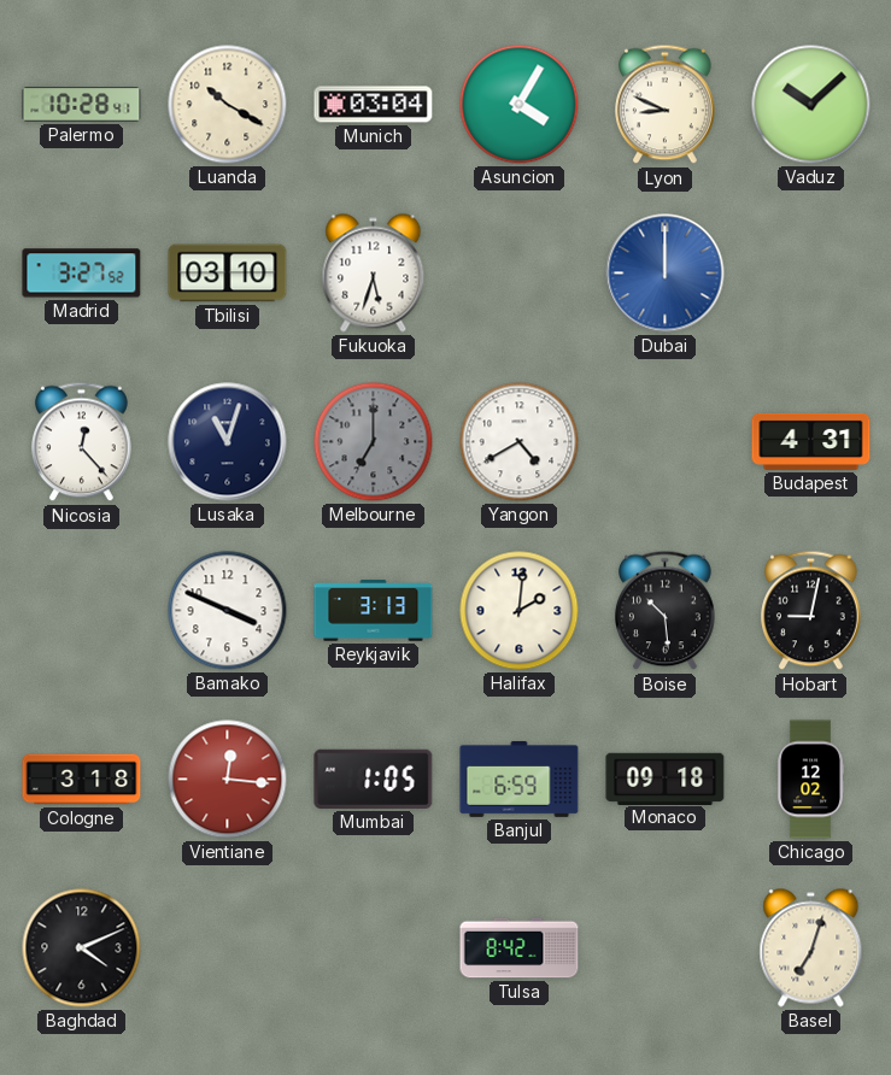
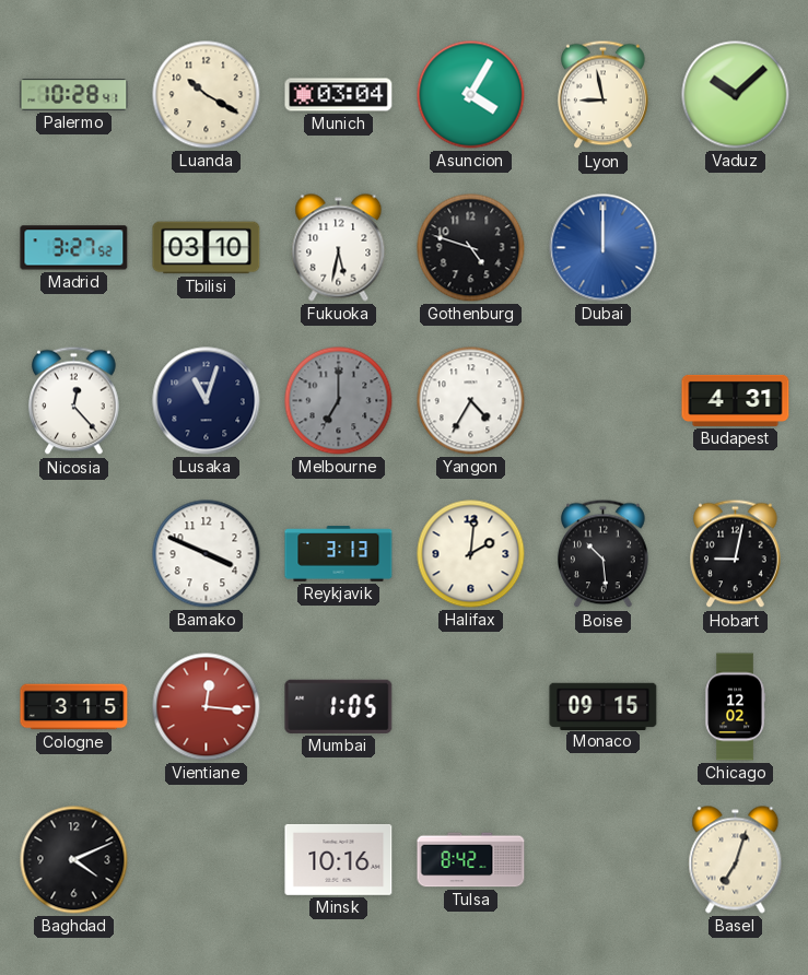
Lyon: 8:49 -> 8:58 (604, 95)
Fukuoka: 5:33 -> 5:32 (339, 248)
Gothenburg: none -> 4:48 (471, 248)
Yangon: 4:40 -> 4:35 (471, 401)
Cologne: 3:18 -> 3:15 (74, 707)
Banjul: 6:59 -> none (520, 779)
Monaco: 09:18 -> 09:15 (604, 706)
Minsk: none -> 10:16 (339, 859)
